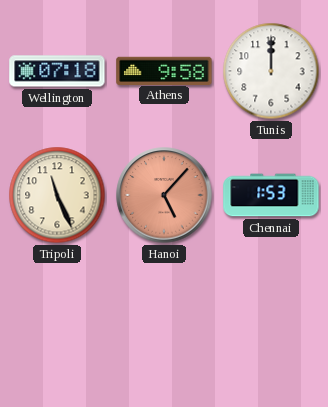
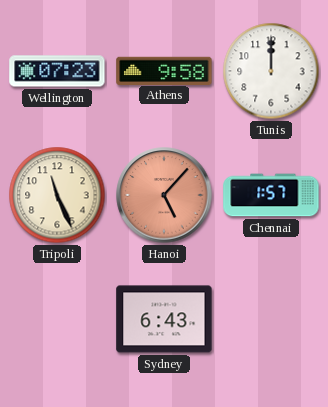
Wellington: 07:18 -> 07:23 (57, 71)
Chennai: 1:53 -> 1:57 (271, 195)
Sydney: none -> 6:43 (164, 319)
